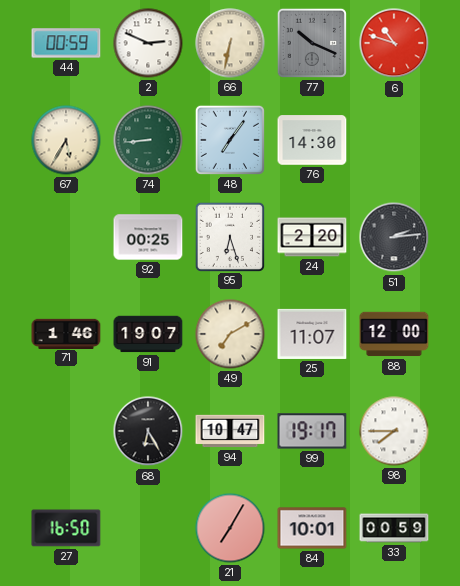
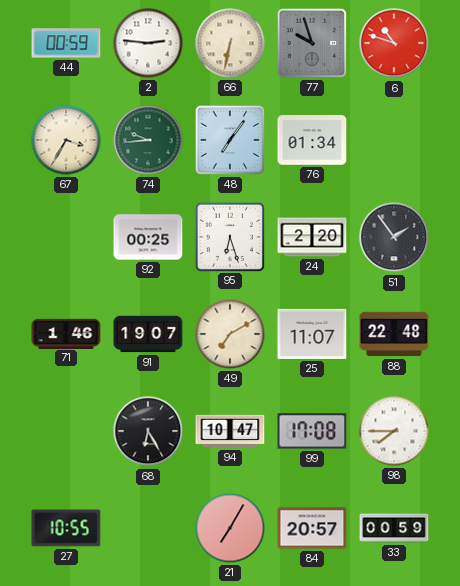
2: 2:49 -> 2:46 (148, 43)
77: 10:19 -> 9:57 (312, 43)
67: 5:35 -> 3:35 (66, 140)
74: 8:44 -> 9:44 (148, 140)
76: 14:30 -> 01:34 (312, 140)
51: 2:14 -> 1:54 (394, 237)
88: 12:00 -> 22:48 (394, 334)
99: 19:17 -> 17:08 (312, 431)
27: 16:50 -> 10:55 (66, 528)
84: 10:01 -> 20:57 (312, 528)
